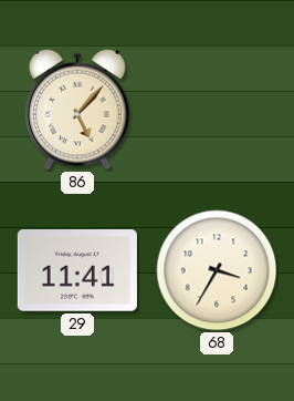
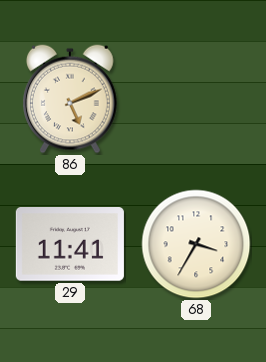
86: 5:07 -> 5:11 (71, 99)
